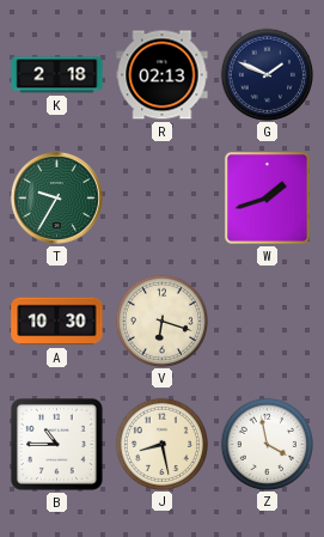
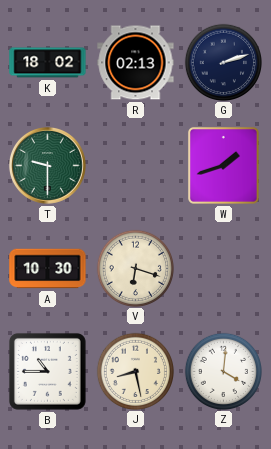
K: 2:18 -> 18:02 (48, 63)
G: 1:49 -> 2:12 (223, 62)
T: 9:35 -> 9:30 (47, 165)
Z: 3:58 -> 4:01 (223, 371)
